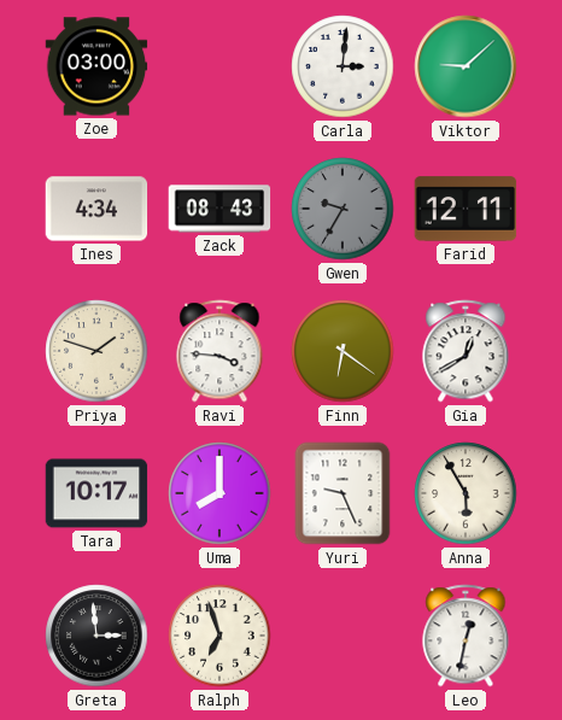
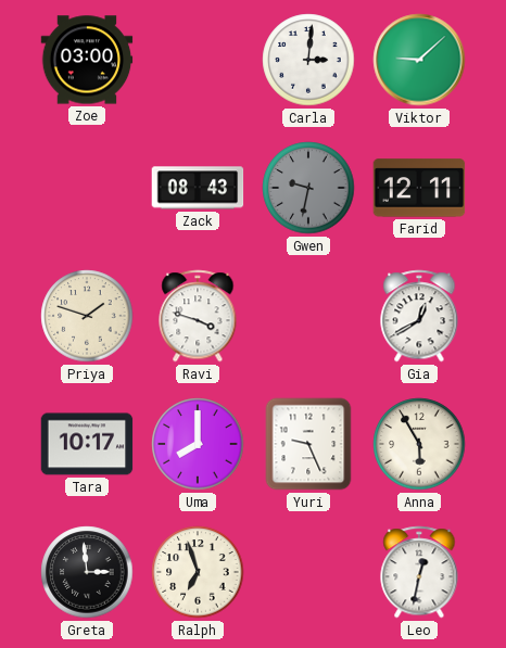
Ines: 4:34 -> none (96, 209)
Gwen: 9:35 -> 9:32 (308, 188)
Ravi: 3:46 -> 3:48 (198, 316)
Finn: 6:21 -> none (343, 351)
